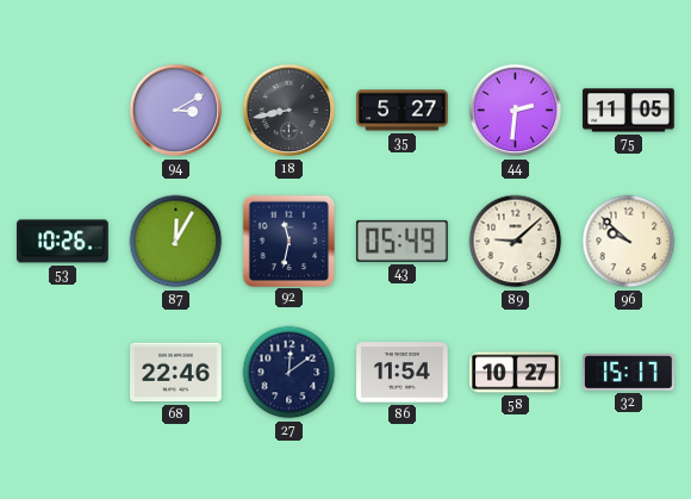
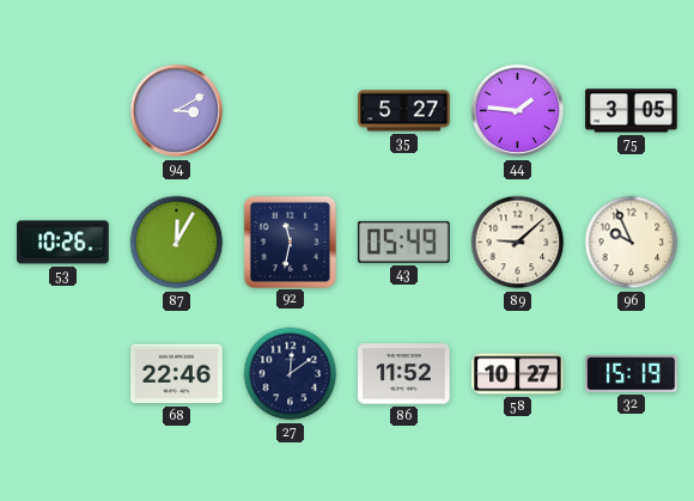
18: 8:43 -> none (290, 111)
44: 2:31 -> 1:46 (518, 111)
75: 11:05 -> 3:05 (632, 111)
96: 9:52 -> 9:56 (632, 243)
86: 11:54 -> 11:52 (404, 374)
32: 15:17 -> 15:19 (632, 374)
